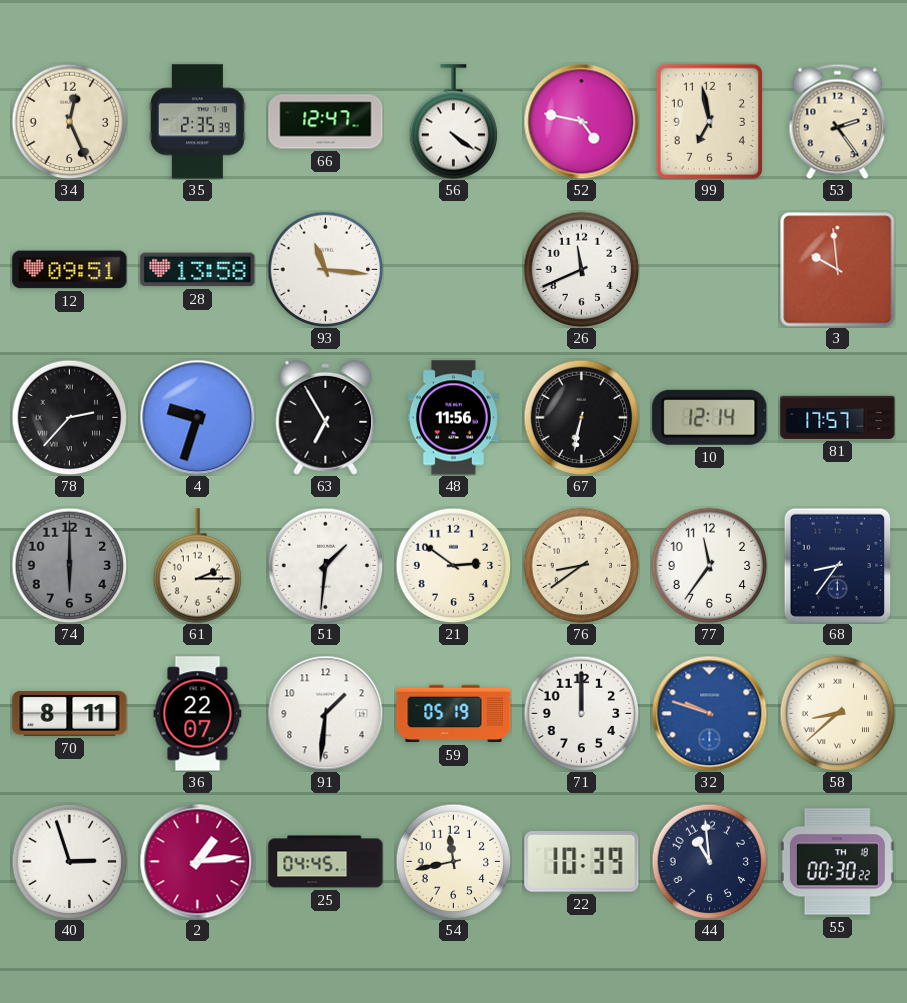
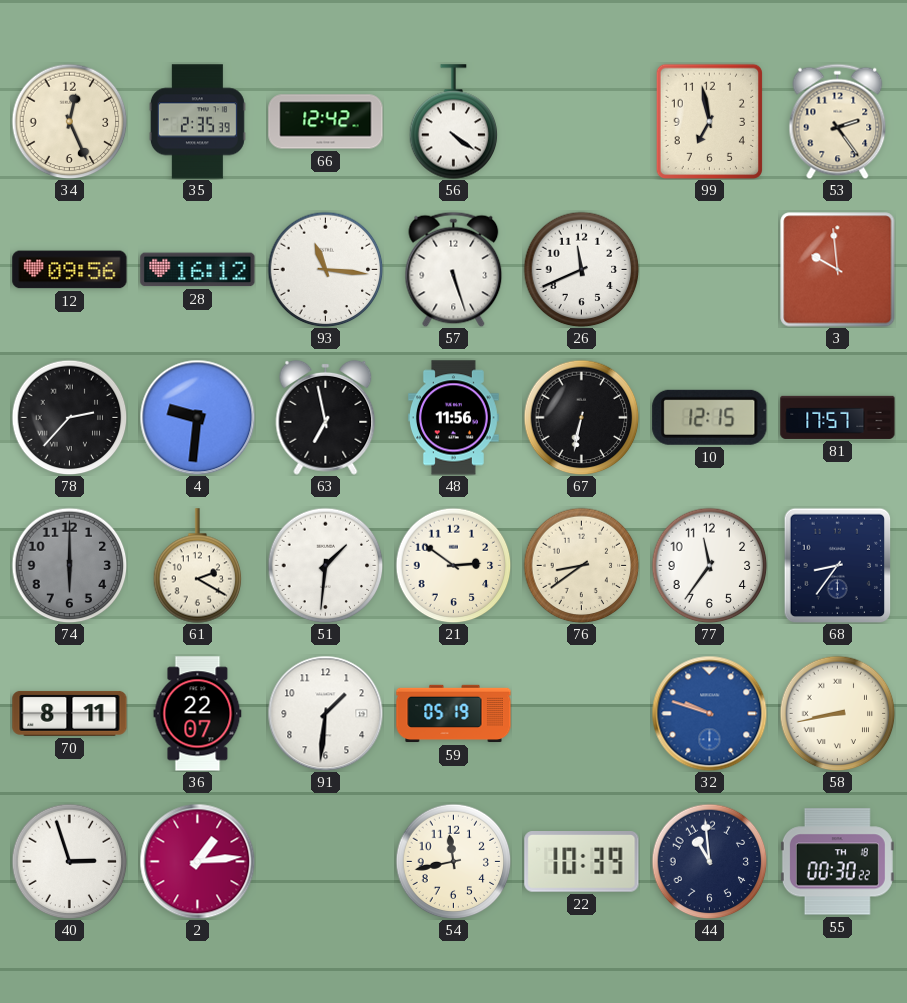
66: 12:47 -> 12:42 (326, 122)
52: 4:47 -> none (581, 121)
12: 09:51 -> 09:56 (70, 270)
28: 13:58 -> 16:12 (198, 270)
57: none -> 5:27 (454, 269)
4: 9:33 -> 9:31 (197, 417)
63: 6:55 -> 6:58 (326, 417)
10: 12:14 -> 12:15 (710, 417)
61: 2:15 -> 2:20 (198, 566)
71: 12:00 -> none (581, 713)
58: 8:38 -> 8:43 (837, 713)
25: 04:45 -> none (326, 862)
